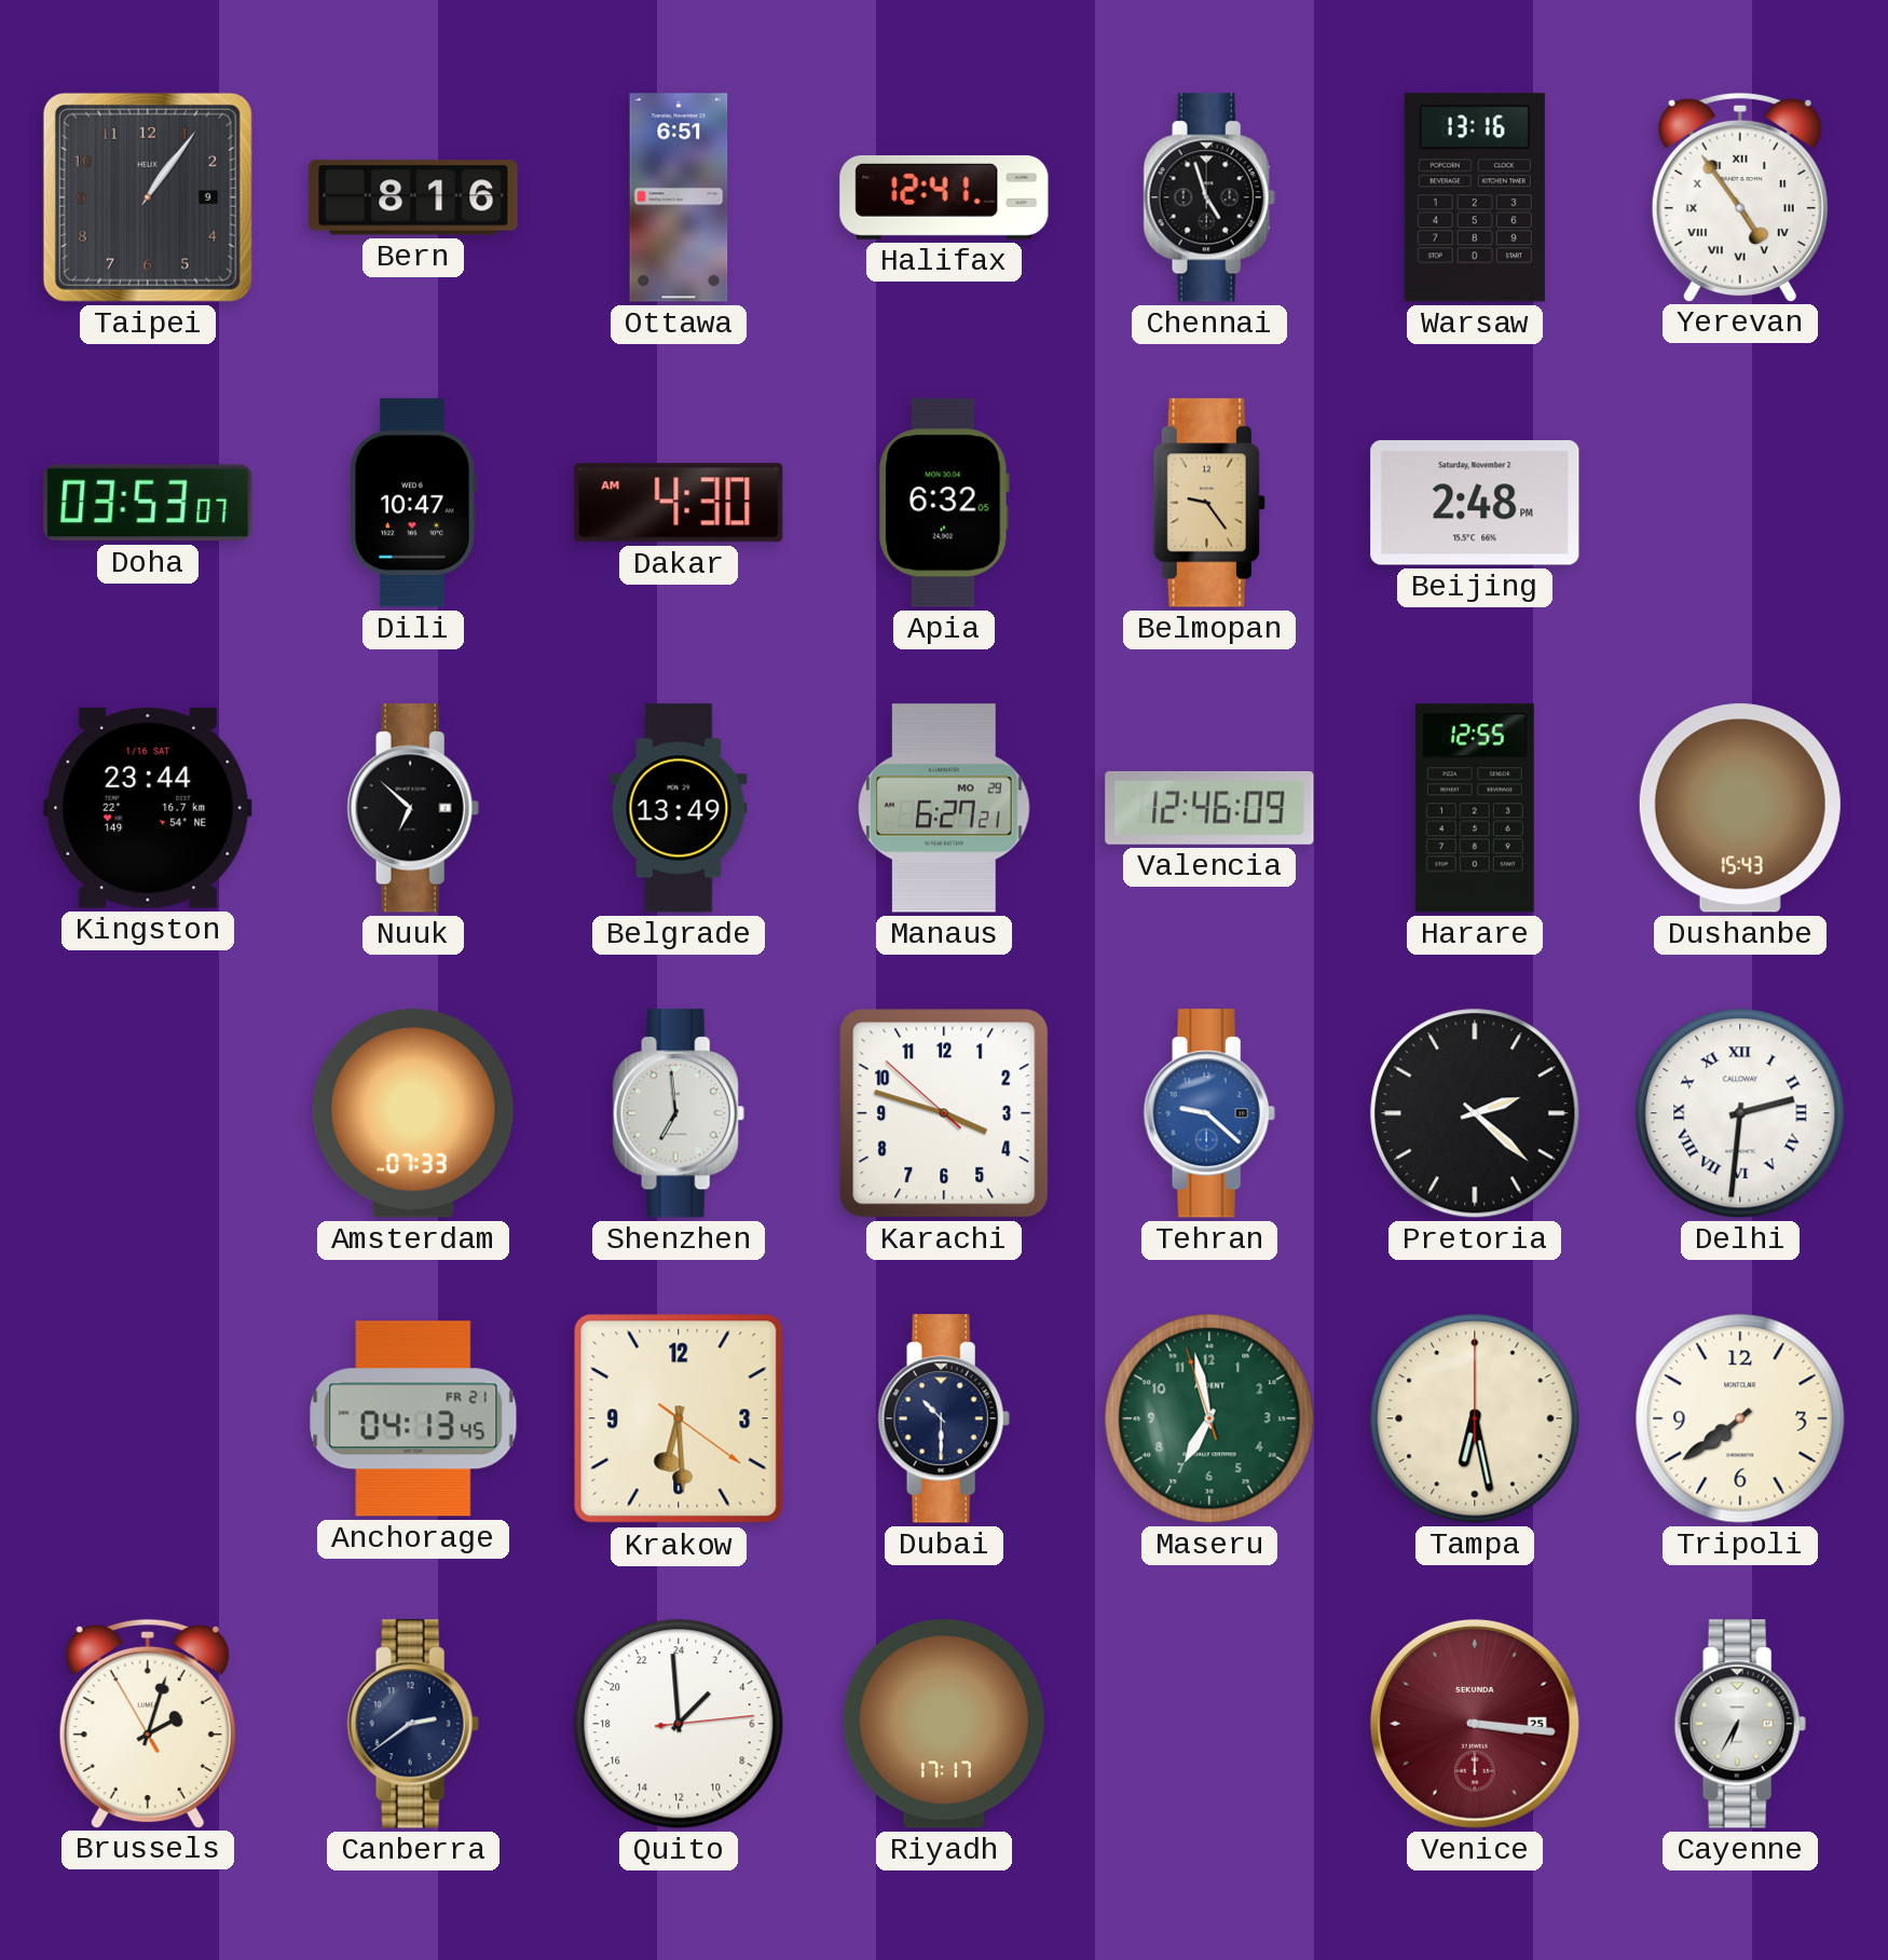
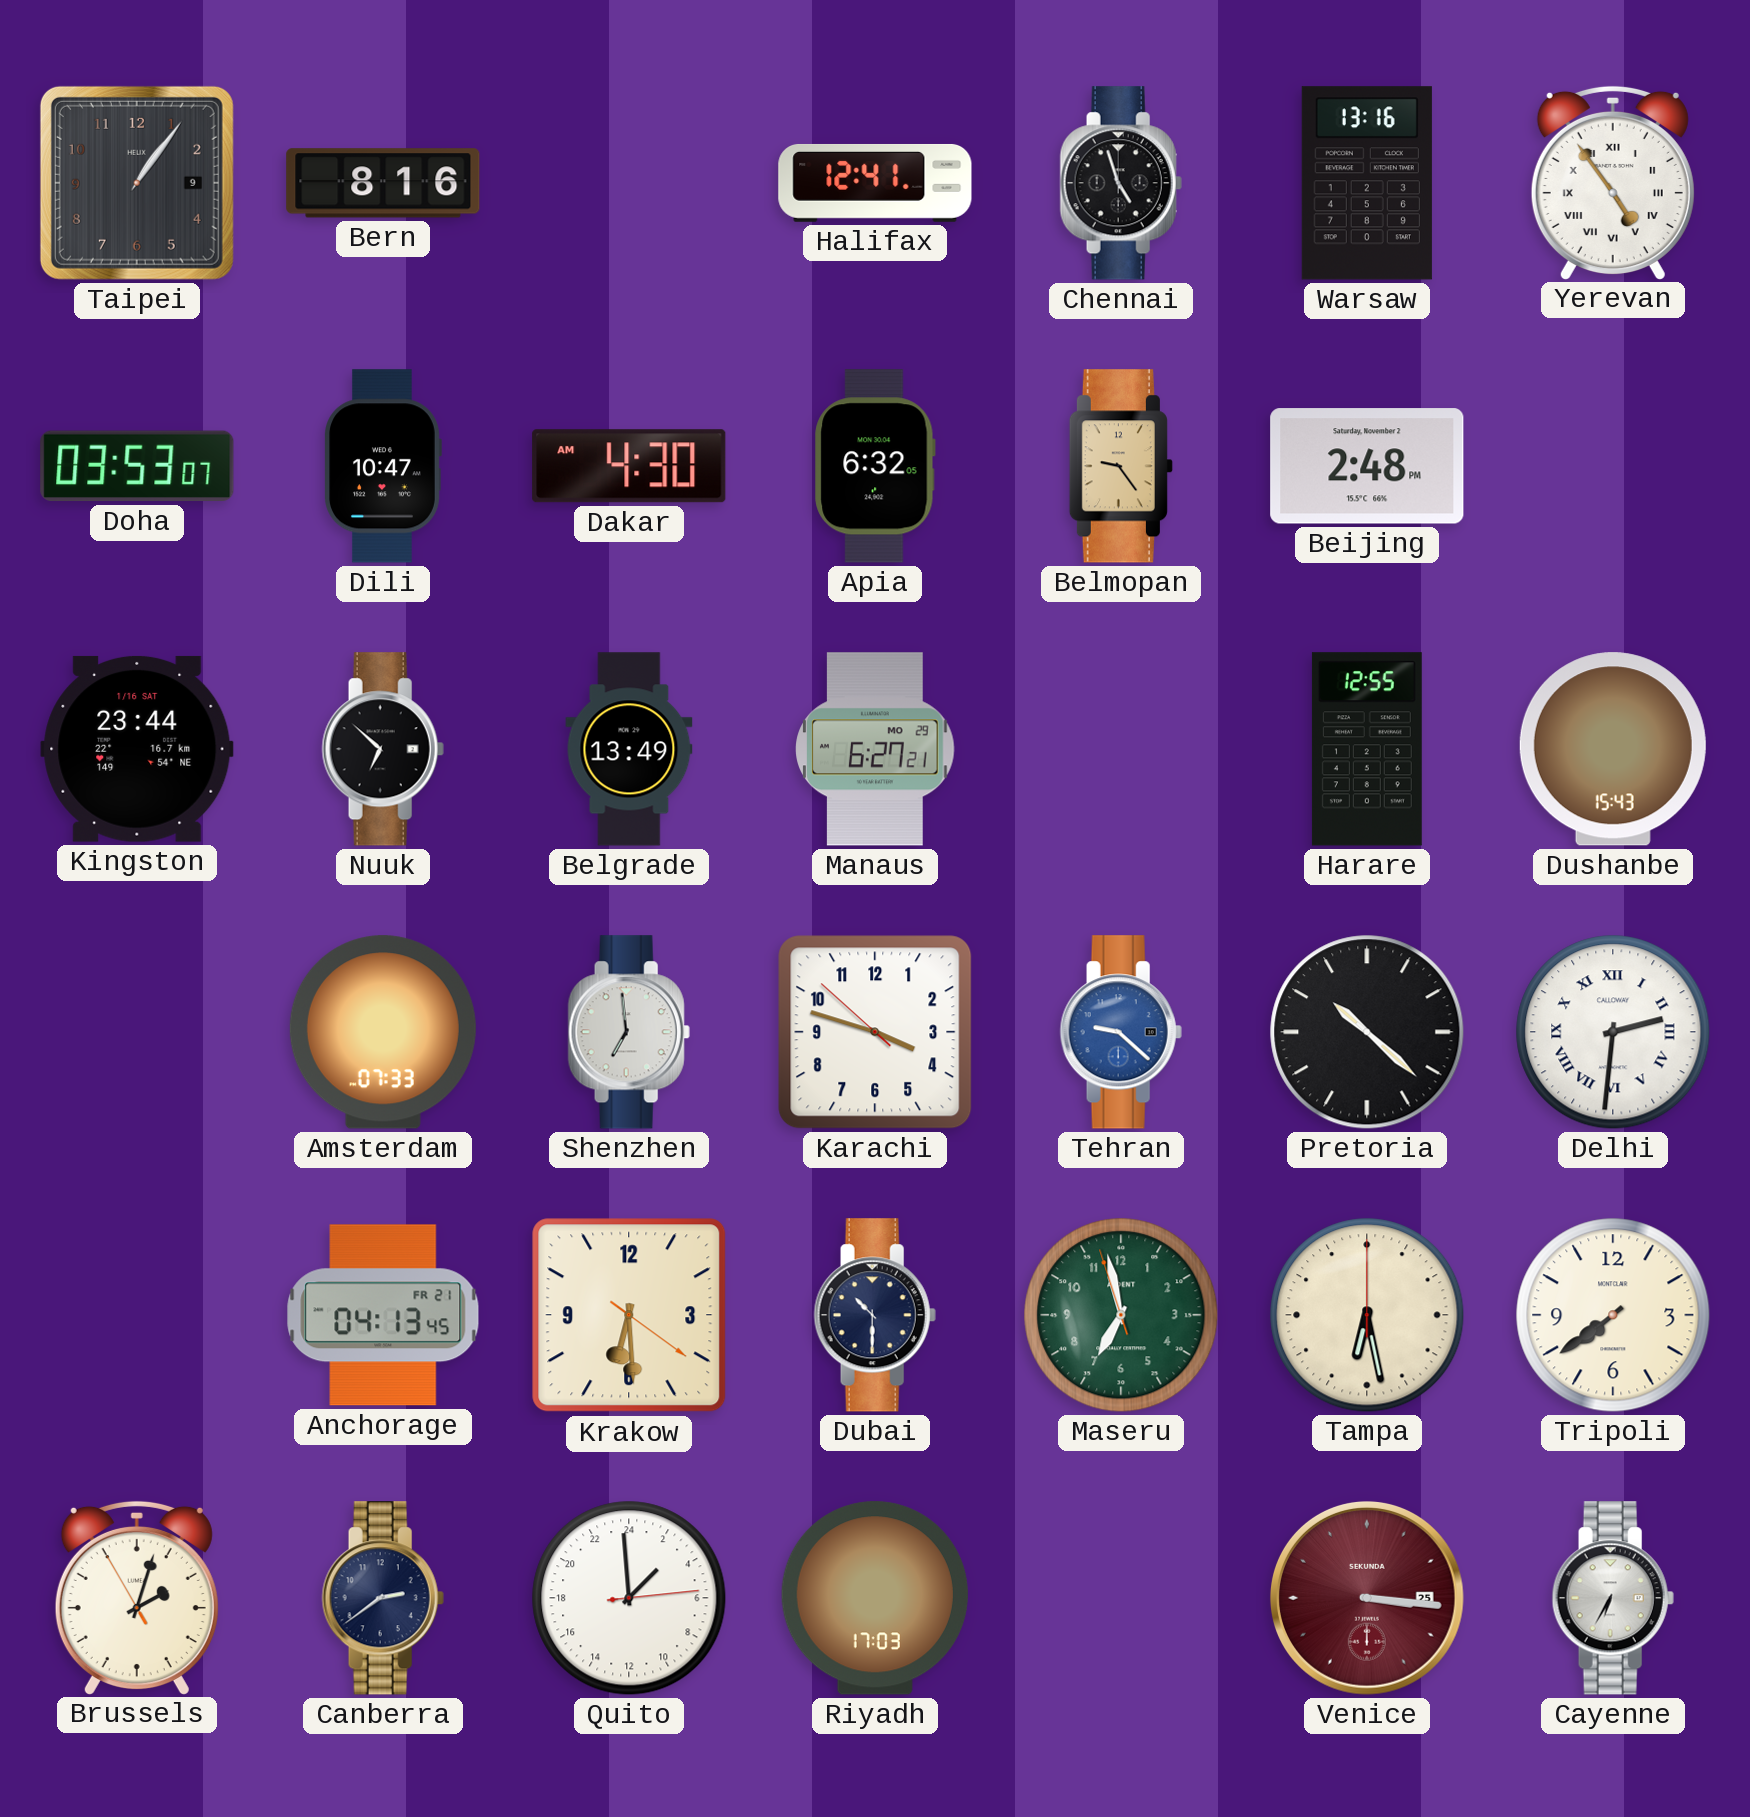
Ottawa: 6:51 -> none (679, 197)
Valencia: 12:46 -> none (1209, 808)
Pretoria: 2:22 -> 10:22 (1367, 1032)
Riyadh: 17:17 -> 17:03 (875, 1598)
